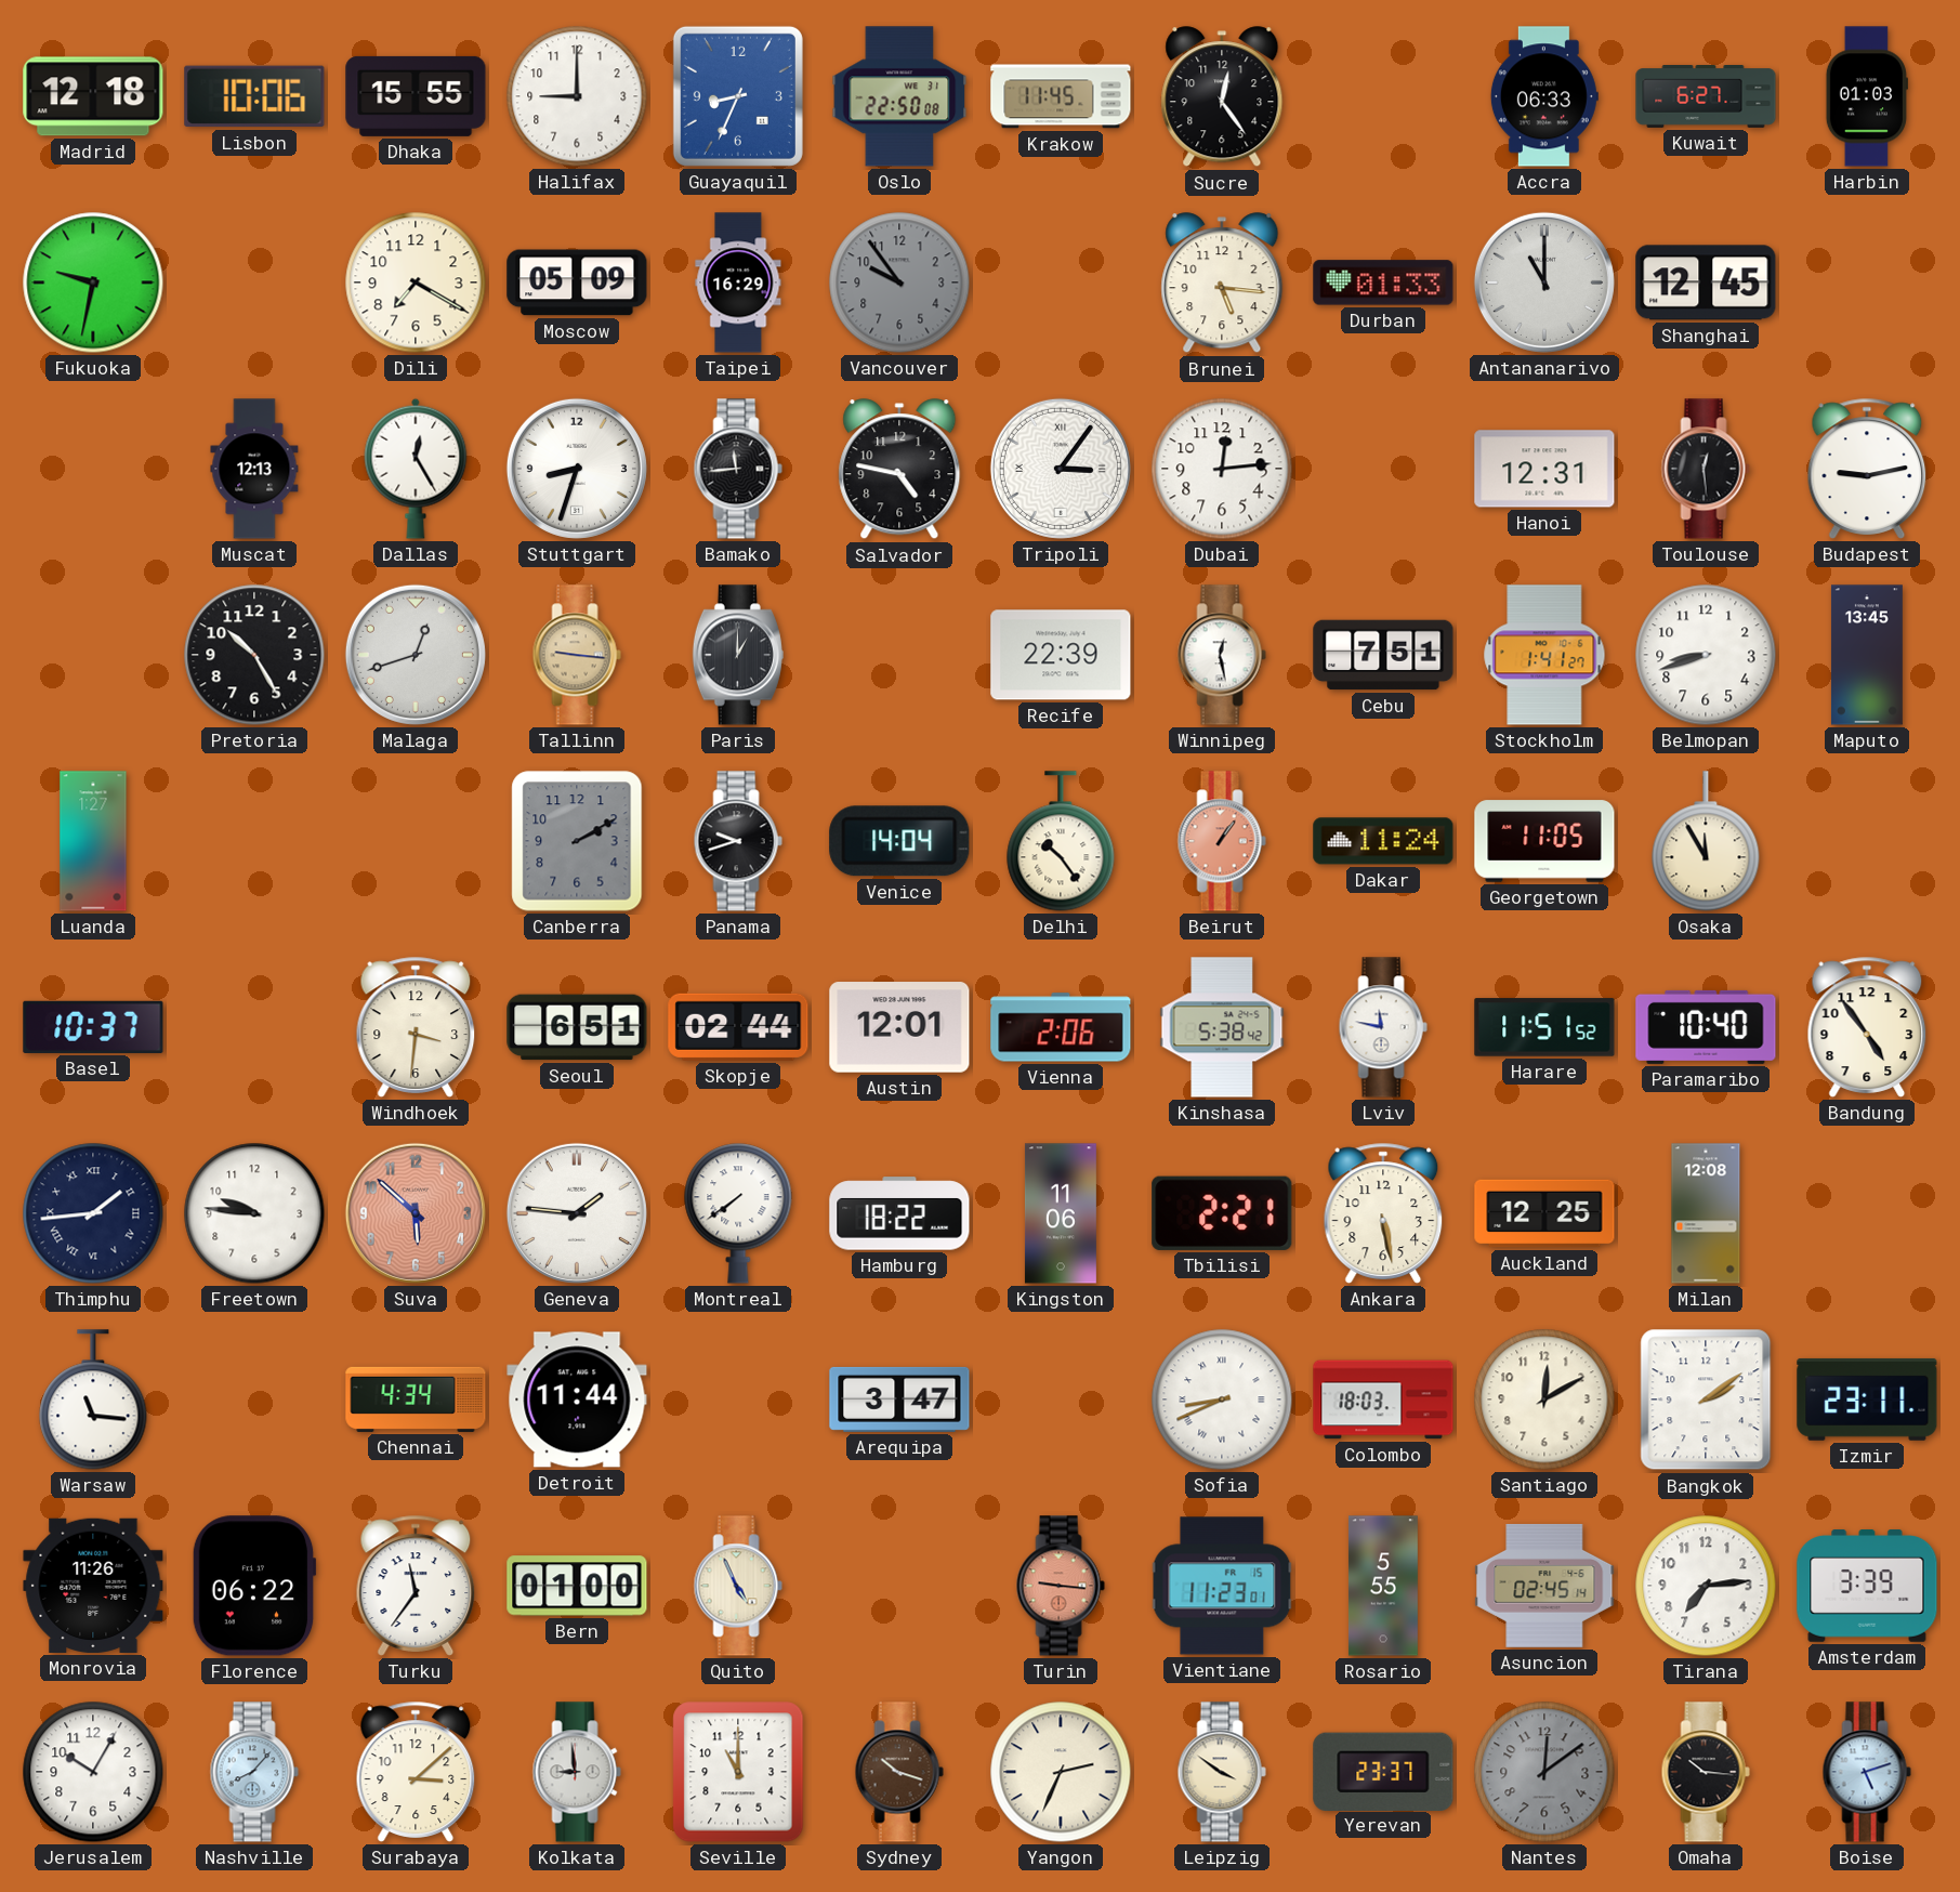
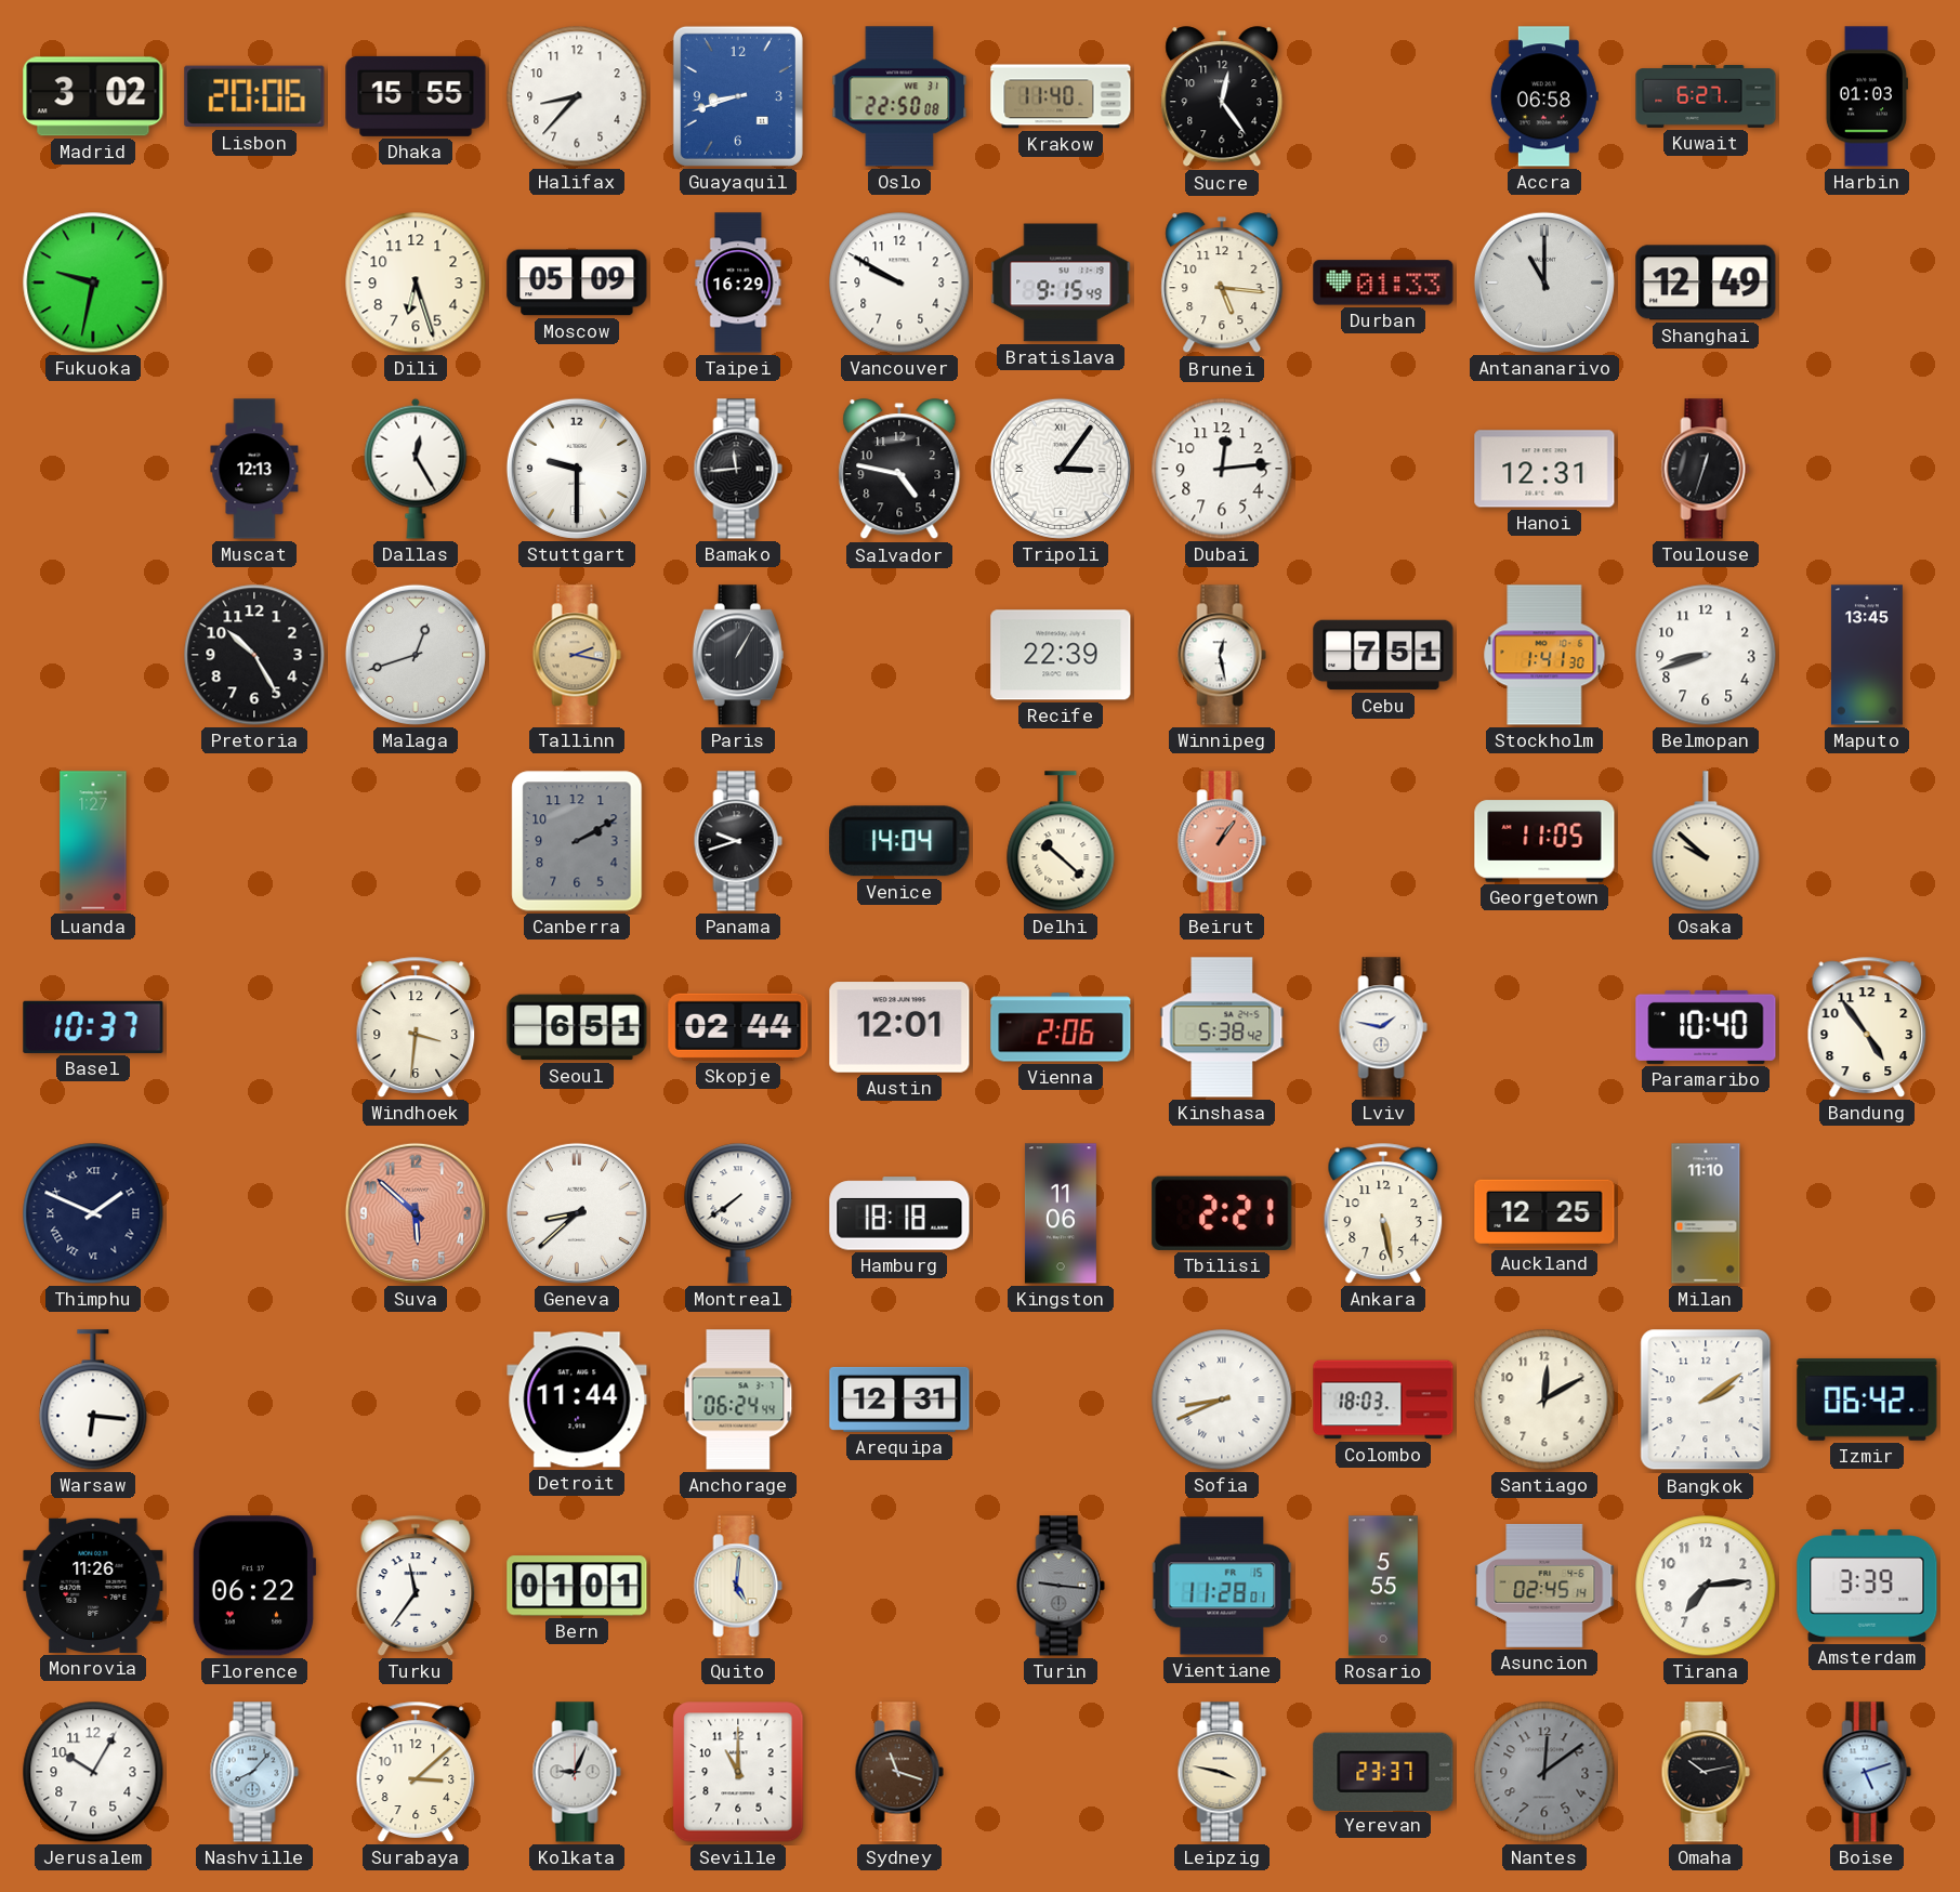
Madrid: 12:18 -> 3:02 (93, 96)
Lisbon: 10:06 -> 20:06 (254, 96)
Halifax: 9:00 -> 8:37 (577, 96)
Guayaquil: 8:34 -> 8:42 (738, 96)
Krakow: 11:45 -> 11:40 (1061, 96)
Accra: 06:33 -> 06:58 (1544, 96)
Dili: 7:20 -> 6:27 (416, 283)
Vancouver: 9:54 -> 9:50 (899, 283)
Vancouver dial: grey -> white (899, 283)
Bratislava: none -> 9:15 (1061, 283)
Shanghai: 12:45 -> 12:49 (1706, 283)
Stuttgart: 8:33 -> 9:30 (577, 469)
Toulouse: 12:29 -> 12:33 (1706, 469)
Budapest: 9:13 -> none (1867, 469)
Tallinn: 9:16 -> 2:17 (577, 655)
Paris: 1:00 -> 1:05 (738, 655)
Stockholm: 1:41:27 -> 1:41:30 (1544, 655)
Delhi: 10:24 -> 10:22 (1061, 841)
Dakar: 11:24 -> none (1383, 841)
Osaka: 11:55 -> 9:52 (1706, 841)
Lviv: 11:47 -> 1:47 (1383, 1027)
Harare: 11:51 -> none (1544, 1027)
Thimphu: 1:44 -> 1:49 (93, 1213)
Freetown: 9:46 -> none (254, 1213)
Geneva: 1:46 -> 8:38 (577, 1213)
Hamburg: 18:22 -> 18:18 (899, 1213)
Milan: 12:08 -> 11:10 (1706, 1213)
Warsaw: 11:16 -> 6:16 (93, 1400)
Chennai: 4:34 -> none (416, 1400)
Anchorage: none -> 06:24 (738, 1400)
Arequipa: 3:47 -> 12:31 (899, 1400)
Izmir: 23:11 -> 06:42 (1867, 1400)
Bern: 01:00 -> 01:01 (577, 1586)
Quito: 4:56 -> 5:01 (738, 1586)
Turin dial: salmon -> grey (1061, 1586)
Vientiane: 11:23 -> 11:28 (1222, 1586)
Kolkata: 8:59 -> 9:04 (577, 1772)
Sydney: 10:18 -> 11:18 (899, 1772)
Yangon: 2:34 -> none (1061, 1772)
Leipzig: 3:51 -> 3:47 (1222, 1772)
Omaha: 10:16 -> 10:13 (1706, 1772)
